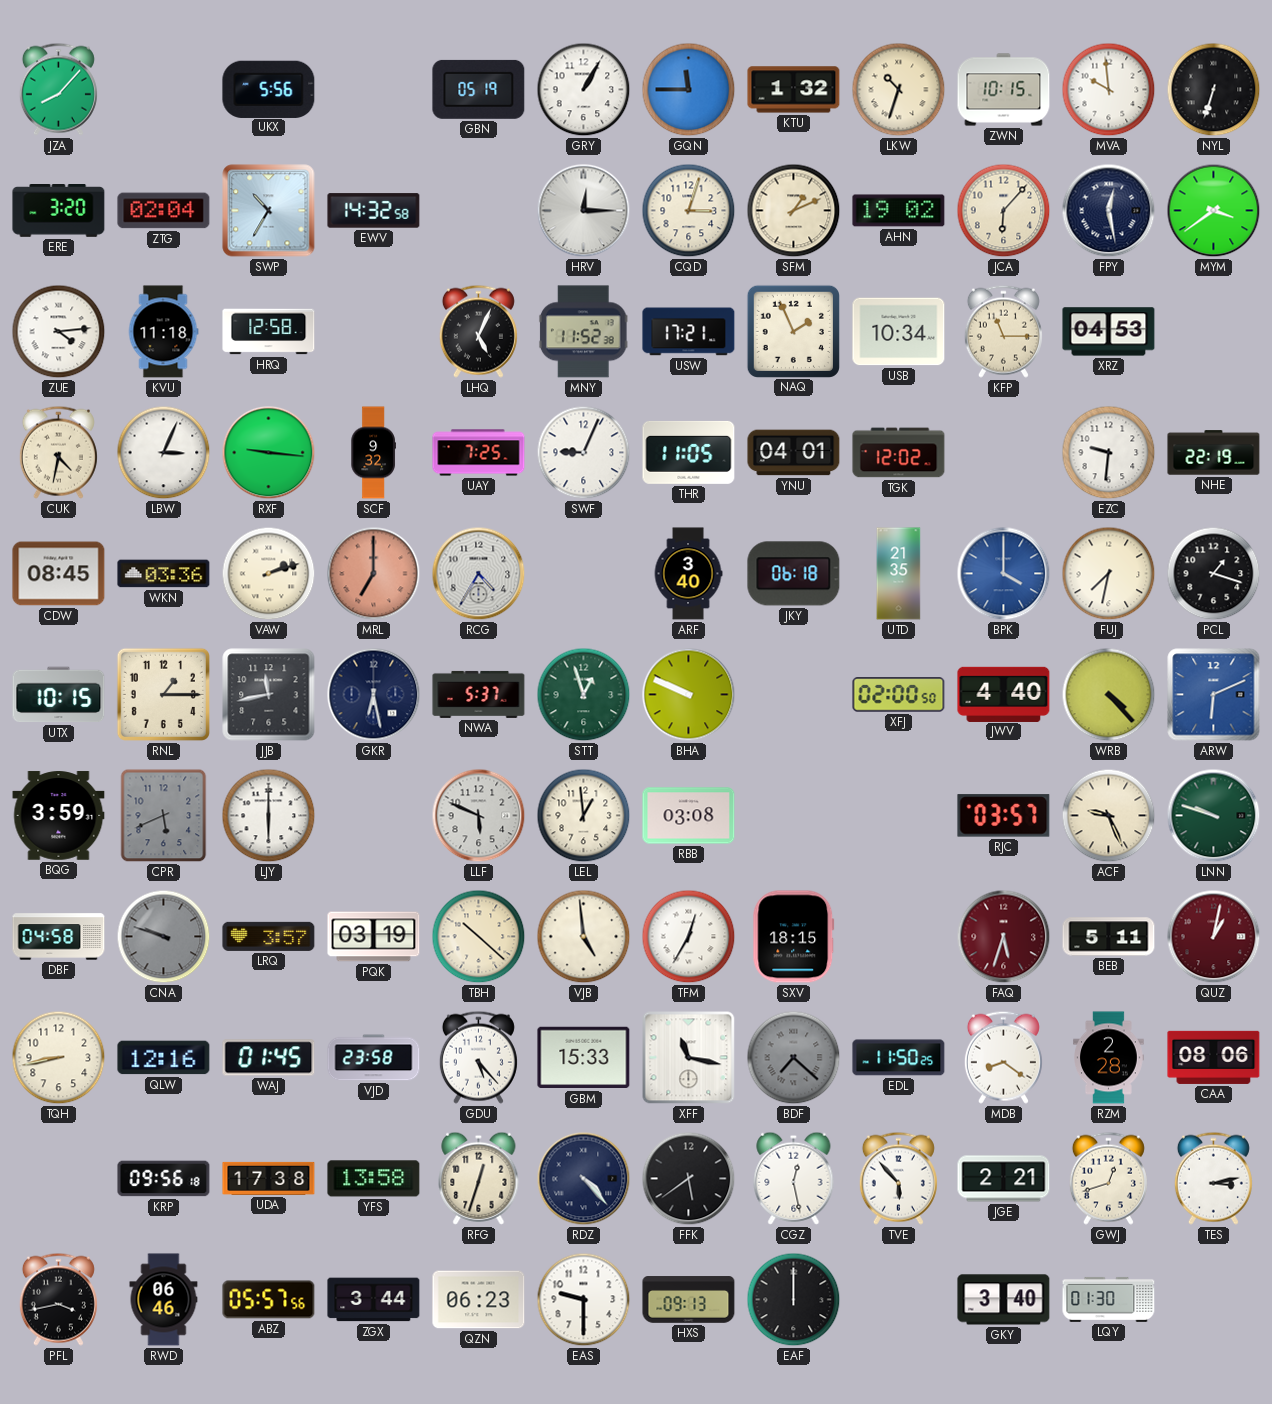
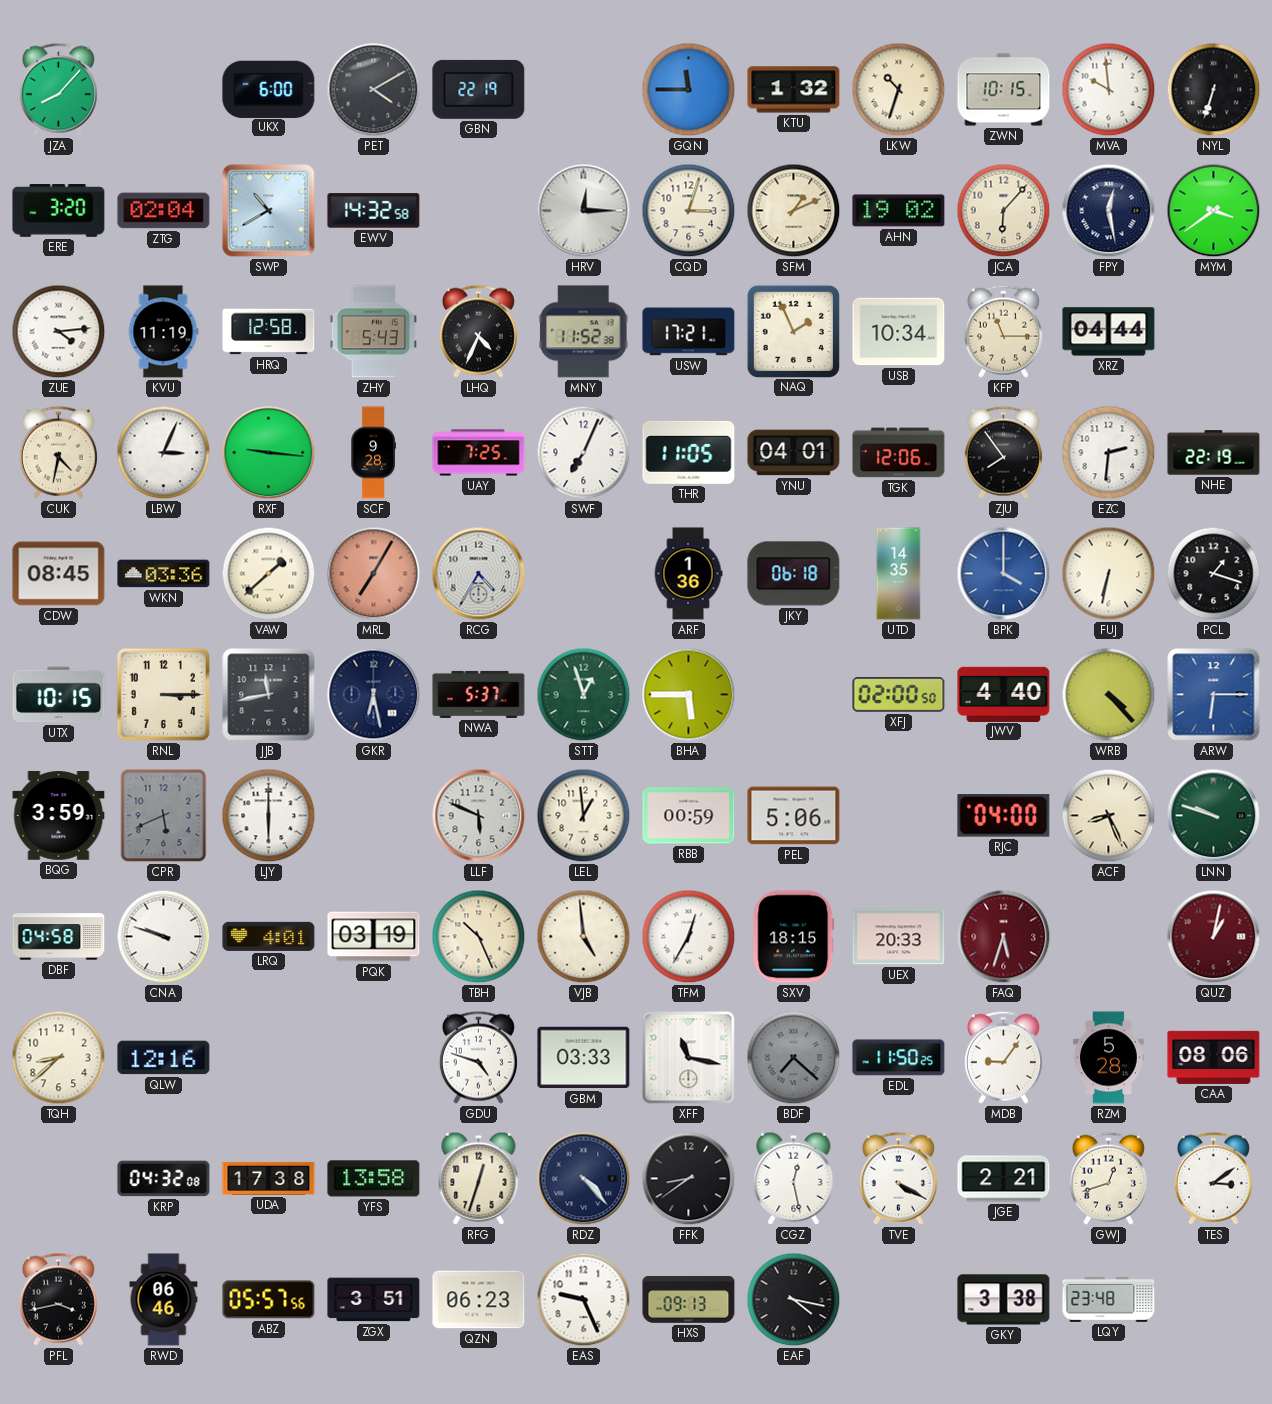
UKX: 5:56 -> 6:00 (269, 89)
PET: none -> 4:10 (374, 90)
GBN: 05:19 -> 22:19 (479, 89)
GRY: 1:05 -> none (584, 90)
SWP: 10:35 -> 10:40 (269, 211)
KVU: 11:18 -> 11:19 (163, 332)
ZHY: none -> 5:43 (373, 332)
LHQ: 5:04 -> 4:34 (478, 331)
XRZ: 04:53 -> 04:44 (1109, 332)
SCF: 9:32 -> 9:28 (373, 453)
SWF: 9:04 -> 7:04 (584, 453)
TGK: 12:02 -> 12:06 (899, 453)
ZJU: none -> 7:54 (1003, 452)
EZC: 9:31 -> 2:31 (1109, 453)
VAW: 2:12 -> 1:38 (269, 574)
MRL: 7:00 -> 7:05 (374, 574)
ARF: 3:40 -> 1:36 (688, 574)
UTD: 21:35 -> 14:35 (899, 574)
FUJ: 7:32 -> 6:32 (1109, 574)
RNL: 1:15 -> 3:15 (163, 694)
BHA: 9:49 -> 5:45 (689, 695)
ARW: 6:11 -> 6:15 (1214, 695)
RBB: 03:08 -> 00:59 (689, 816)
PEL: none -> 5:06 (794, 816)
RJC: 03:57 -> 04:00 (1004, 816)
ACF: 9:26 -> 8:26 (1109, 816)
CNA dial: grey -> white (164, 937)
LRQ: 3:57 -> 4:01 (269, 936)
TBH: 10:22 -> 10:26 (479, 937)
UEX: none -> 20:33 (899, 937)
BEB: 5:11 -> none (1109, 937)
TQH: 8:43 -> 8:38 (59, 1058)
WAJ: 01:45 -> none (269, 1058)
VJD: 23:58 -> none (374, 1058)
GDU: 5:23 -> 4:48 (478, 1057)
GBM: 15:33 -> 03:33 (584, 1058)
MDB: 8:21 -> 9:06 (1003, 1057)
RZM: 2:28 -> 5:28 (1109, 1058)
KRP: 09:56 -> 04:32 (164, 1179)
FFK: 5:39 -> 8:39 (689, 1179)
TVE: 5:53 -> 4:20 (898, 1178)
TES: 3:13 -> 3:09 (1213, 1178)
ZGX: 3:44 -> 3:51 (374, 1300)
EAS: 9:30 -> 9:26 (584, 1300)
EAF: 12:00 -> 4:17 (794, 1300)
GKY: 3:40 -> 3:38 (1004, 1300)
LQY: 01:30 -> 23:48 (1109, 1299)
